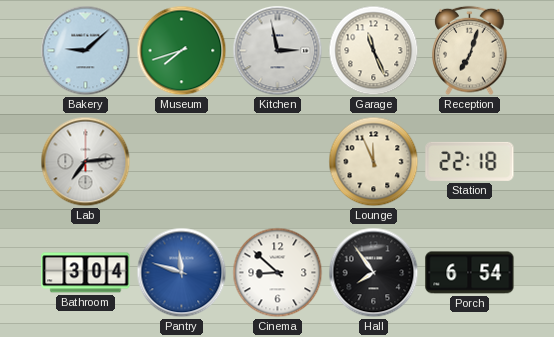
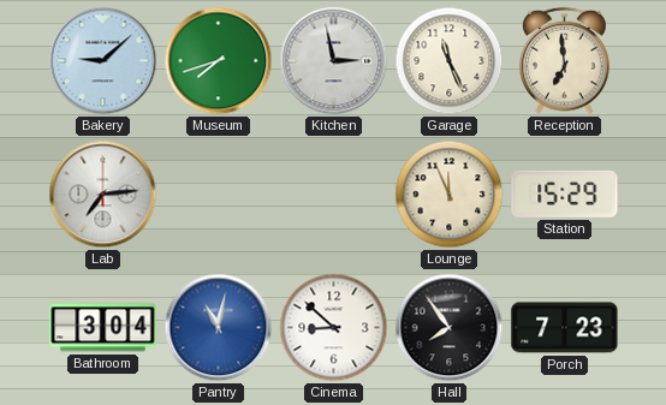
Reception: 7:03 -> 6:59 (565, 61)
Station: 22:18 -> 15:29 (565, 193)
Pantry: 11:48 -> 11:02 (219, 328)
Porch: 6:54 -> 7:23 (565, 328)
